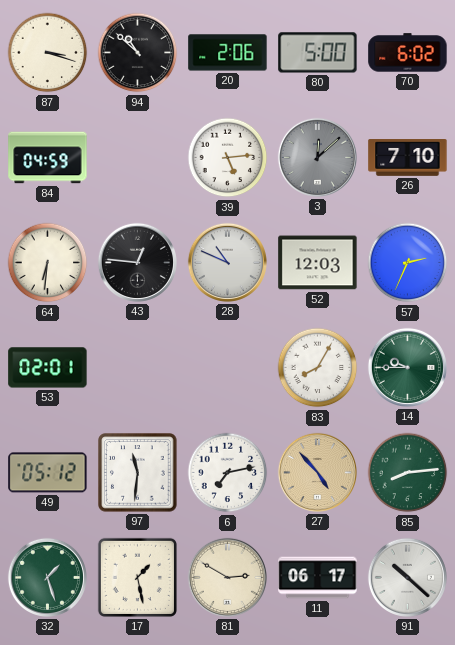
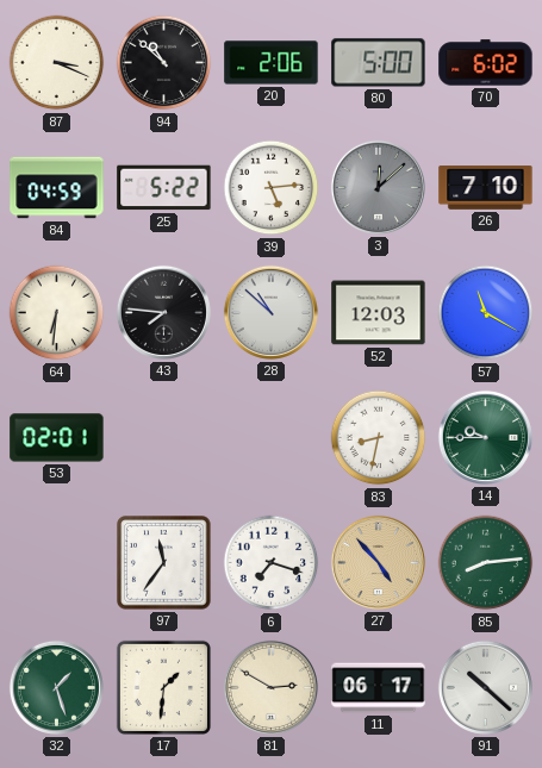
87: 3:18 -> 3:19 (57, 63)
25: none -> 5:22 (164, 188)
43: 12:46 -> 7:46 (163, 312)
28: 10:49 -> 10:52 (270, 312)
57: 2:34 -> 11:20 (486, 313)
83: 8:05 -> 8:32 (379, 438)
49: 05:12 -> none (48, 473)
97: 11:31 -> 11:36 (164, 563)
6: 7:13 -> 7:18 (272, 563)
17: 1:28 -> 1:31 (163, 687)
